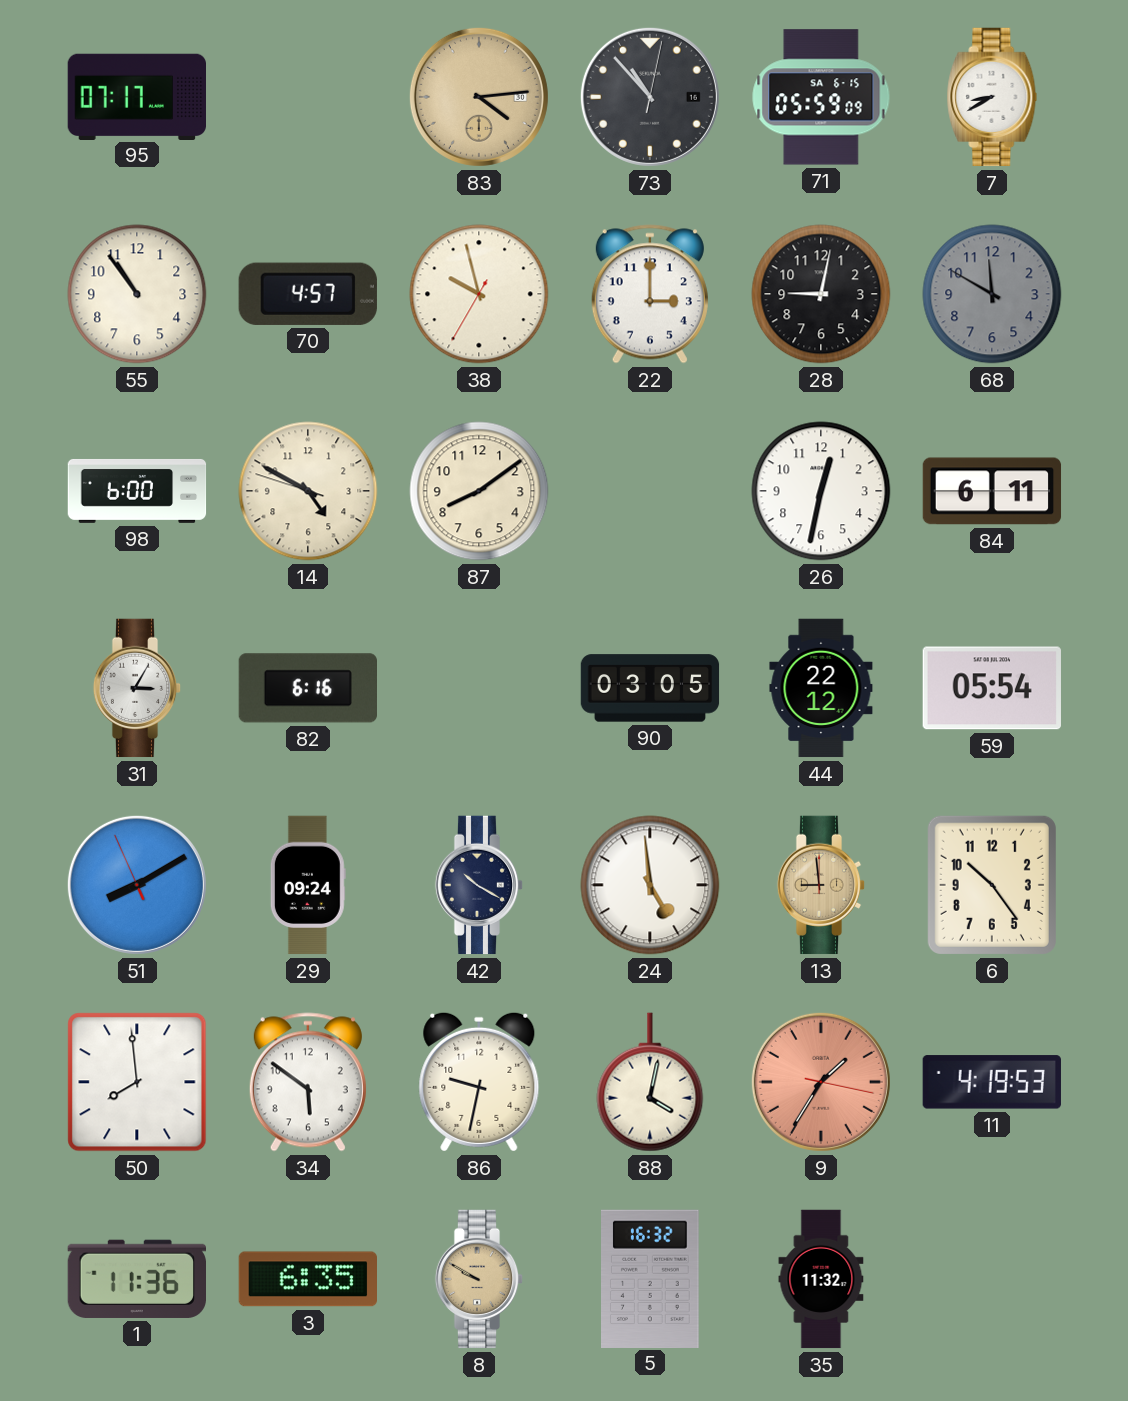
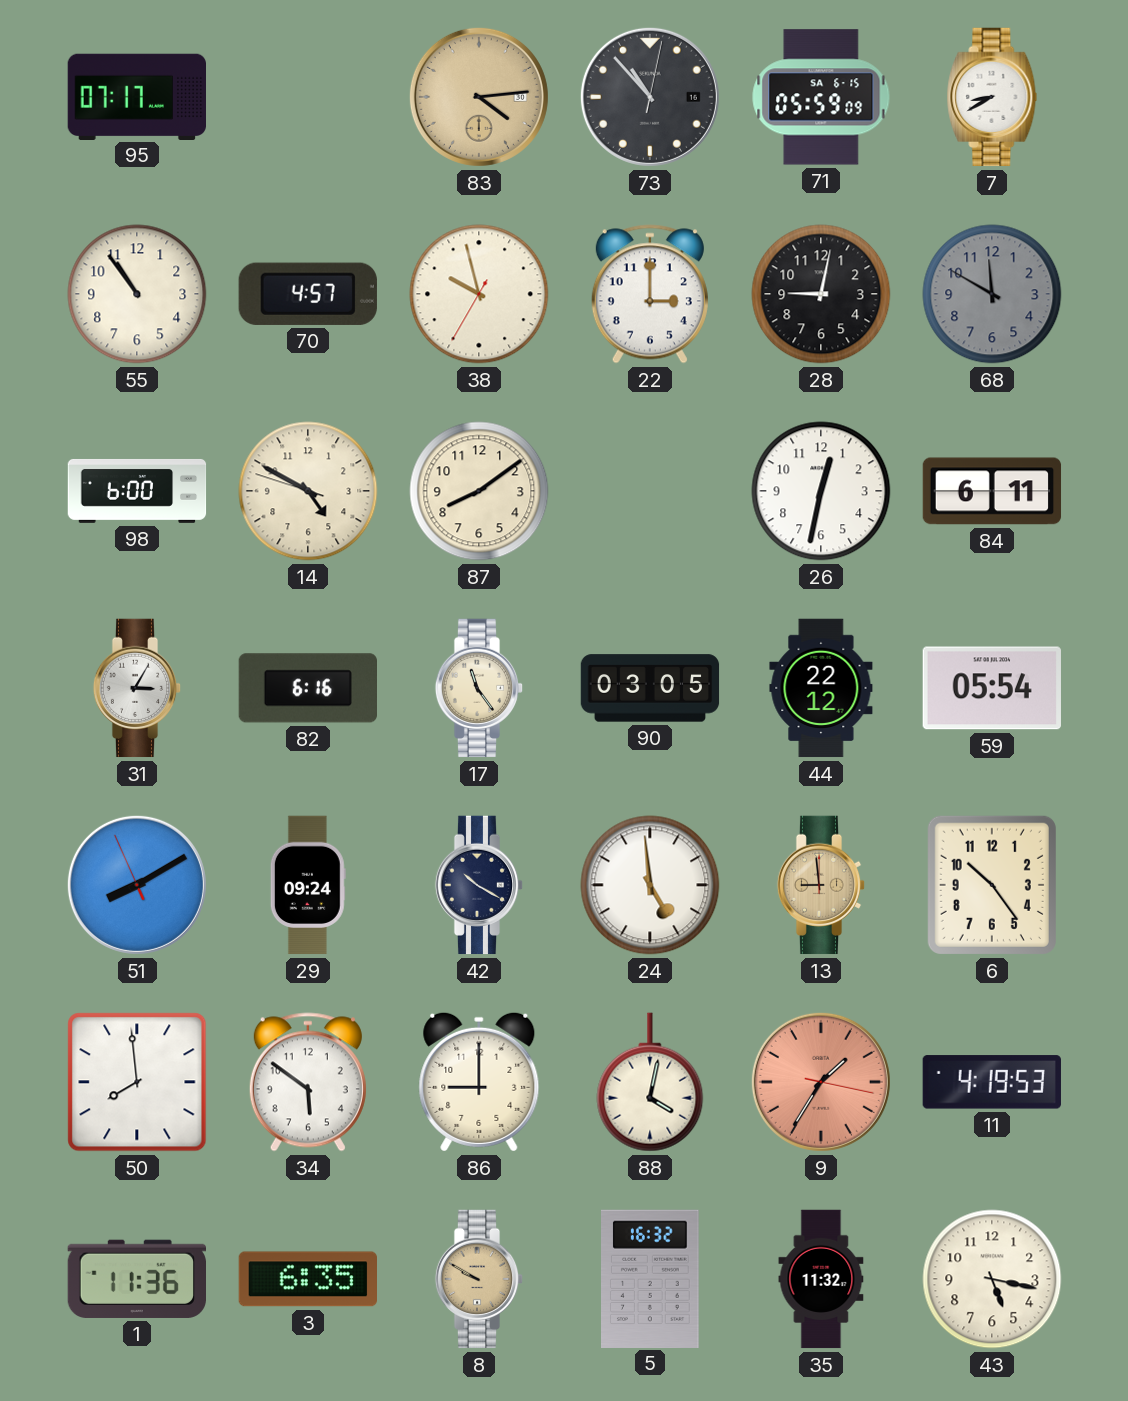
17: none -> 11:24 (479, 688)
86: 9:32 -> 9:00 (479, 1082)
43: none -> 5:17 (992, 1279)
